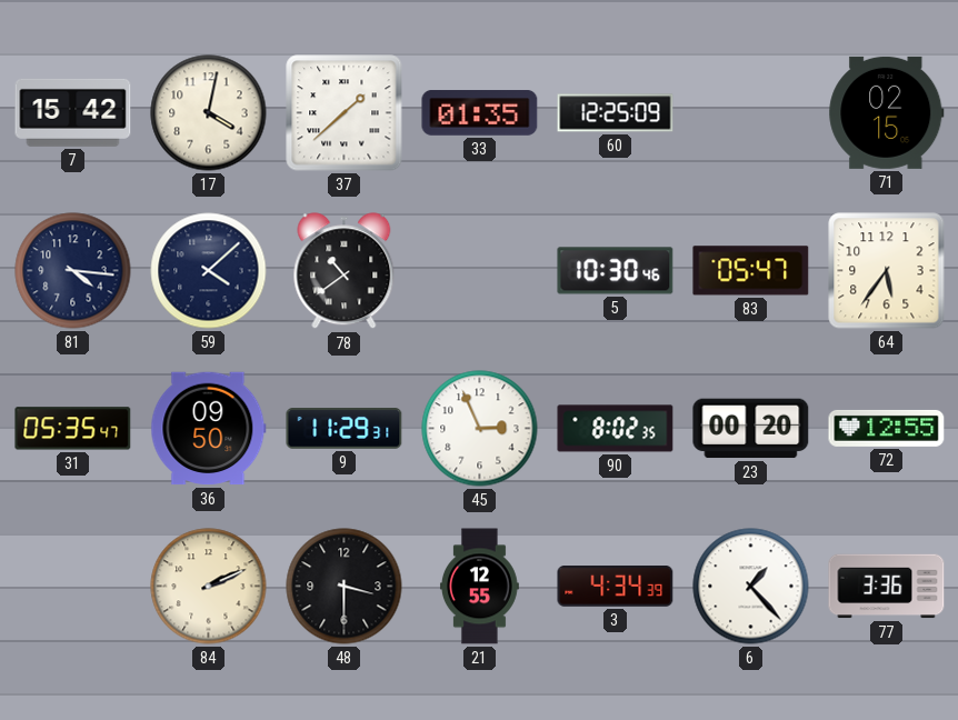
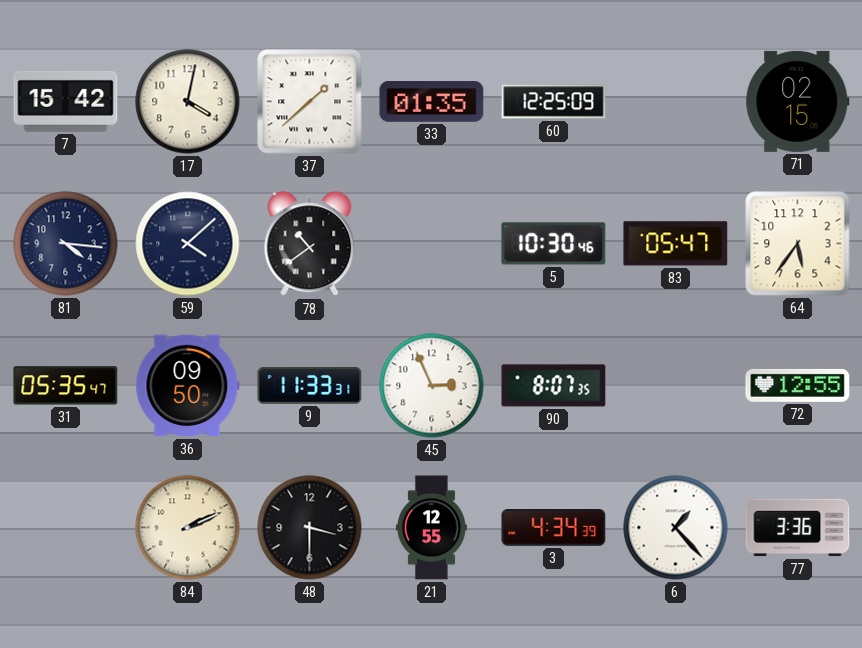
9: 11:29 -> 11:33 (310, 386)
90: 8:02 -> 8:07 (554, 386)
23: 00:20 -> none (751, 429)
